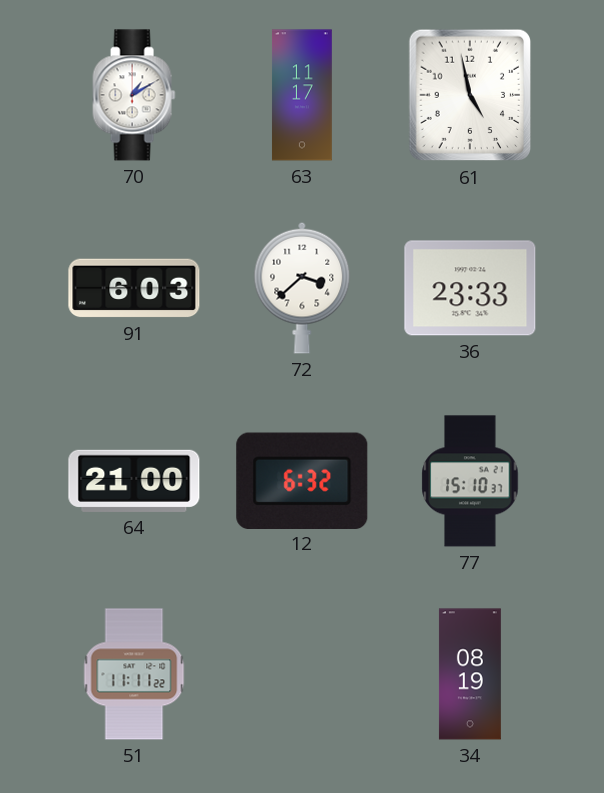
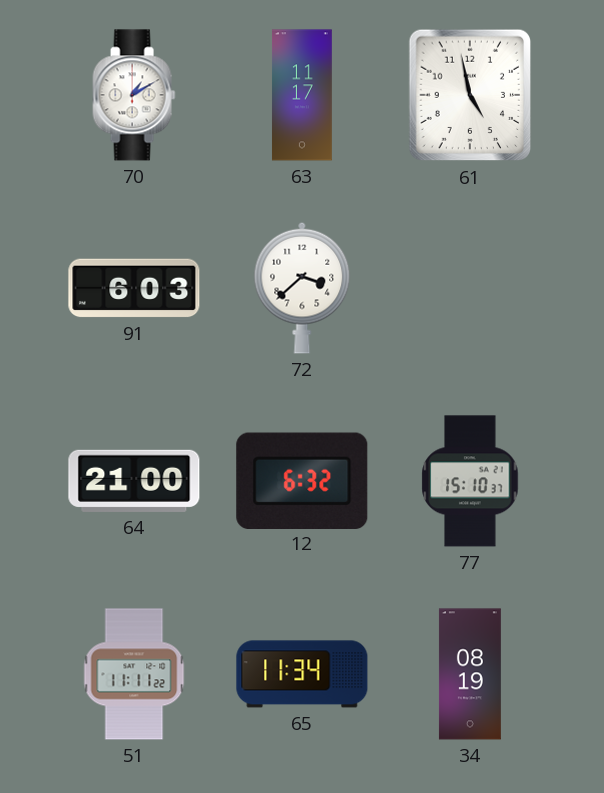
36: 23:33 -> none (470, 288)
65: none -> 11:34 (302, 674)
